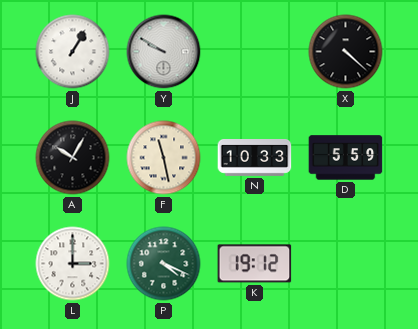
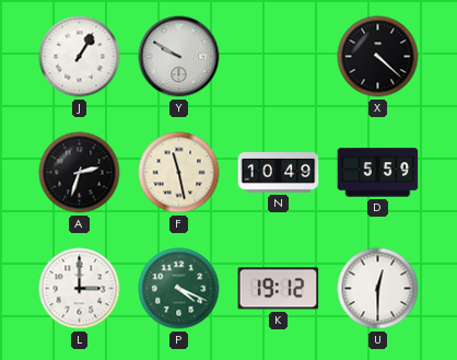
A: 10:05 -> 2:33 (80, 173)
N: 10:33 -> 10:49 (279, 173)
U: none -> 12:30 (378, 289)
